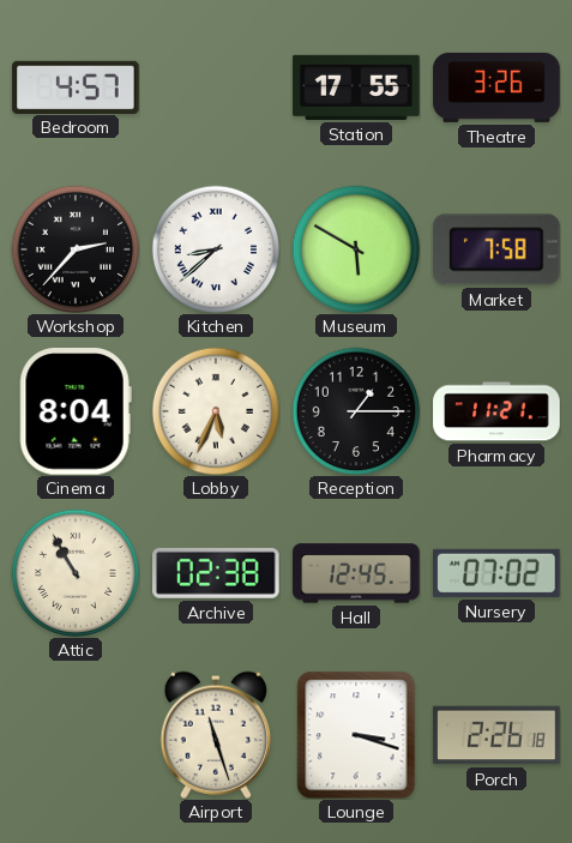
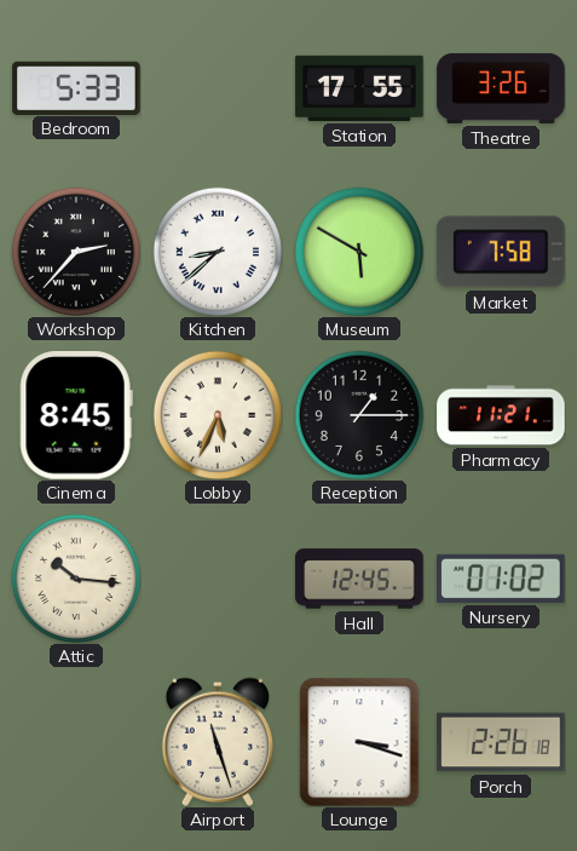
Bedroom: 4:57 -> 5:33 (76, 87)
Cinema: 8:04 -> 8:45 (76, 416)
Attic: 10:55 -> 10:16 (75, 577)
Archive: 02:38 -> none (217, 573)
Nursery: 07:02 -> 01:02 (502, 579)
